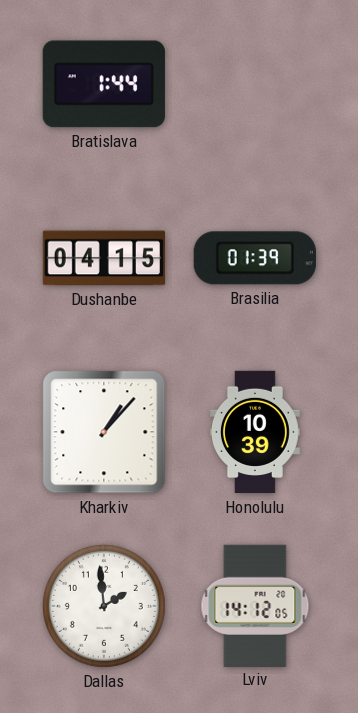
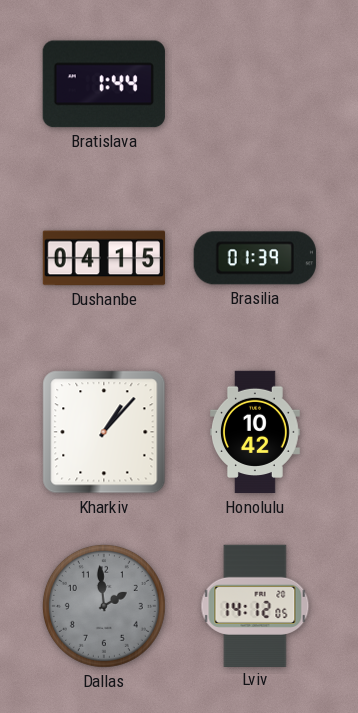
Honolulu: 10:39 -> 10:42 (256, 432)
Dallas dial: white -> grey (104, 606)
